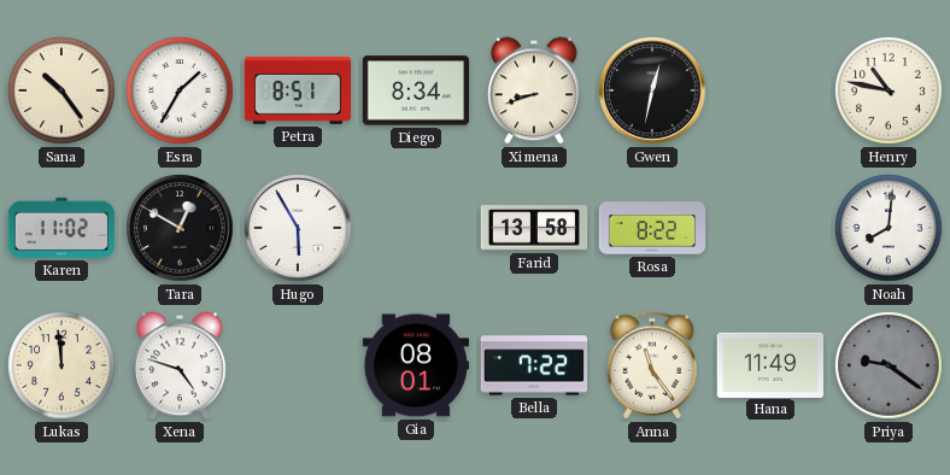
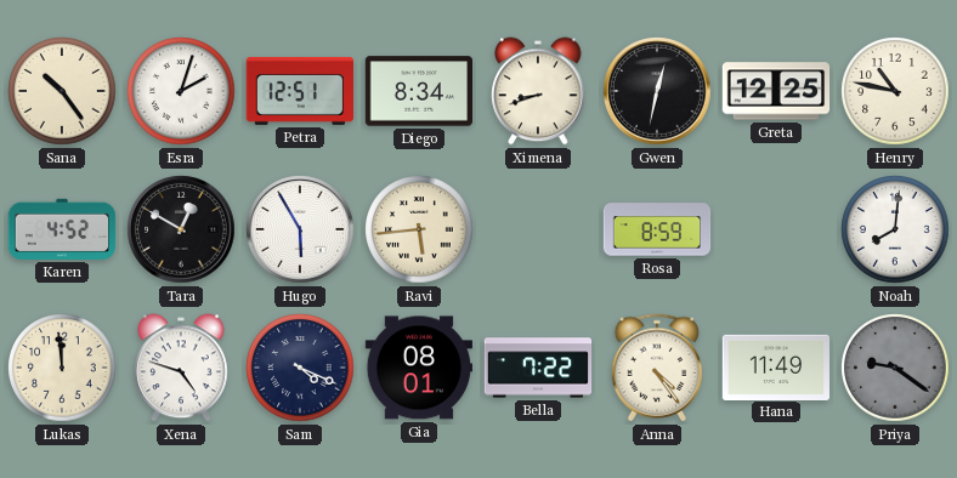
Esra: 1:35 -> 2:03 (181, 91)
Petra: 8:51 -> 12:51 (300, 91)
Greta: none -> 12:25 (776, 91)
Karen: 11:02 -> 4:52 (62, 229)
Ravi: none -> 5:44 (419, 229)
Farid: 13:58 -> none (534, 228)
Rosa: 8:22 -> 8:59 (657, 229)
Sam: none -> 4:19 (300, 368)
Anna: 11:24 -> 4:24 (657, 368)
